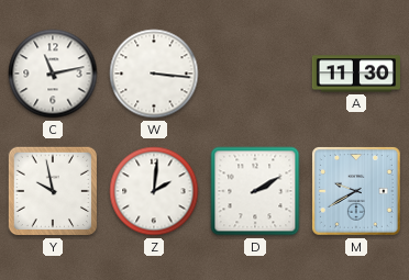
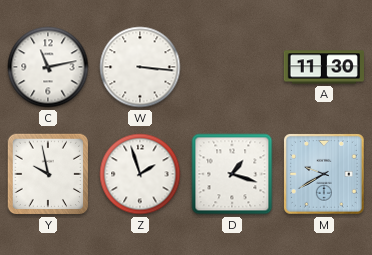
Z: 2:01 -> 1:57 (140, 174)
D: 2:10 -> 1:18 (232, 174)
